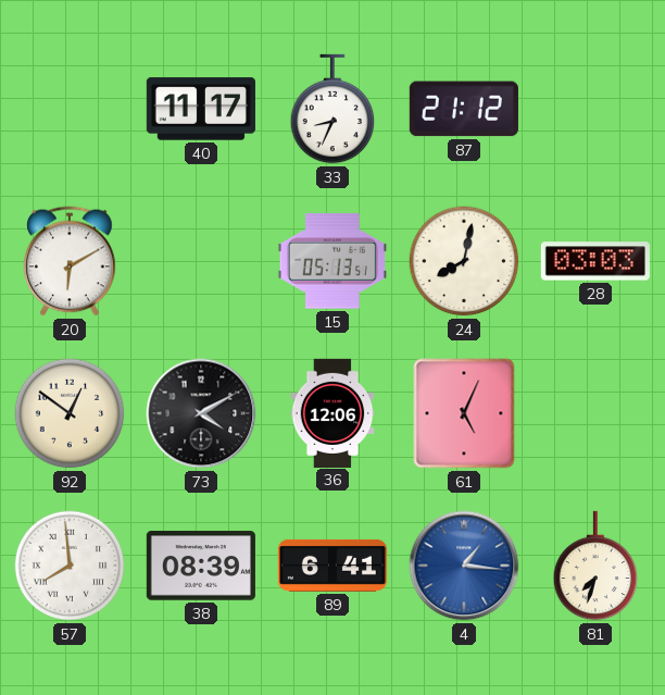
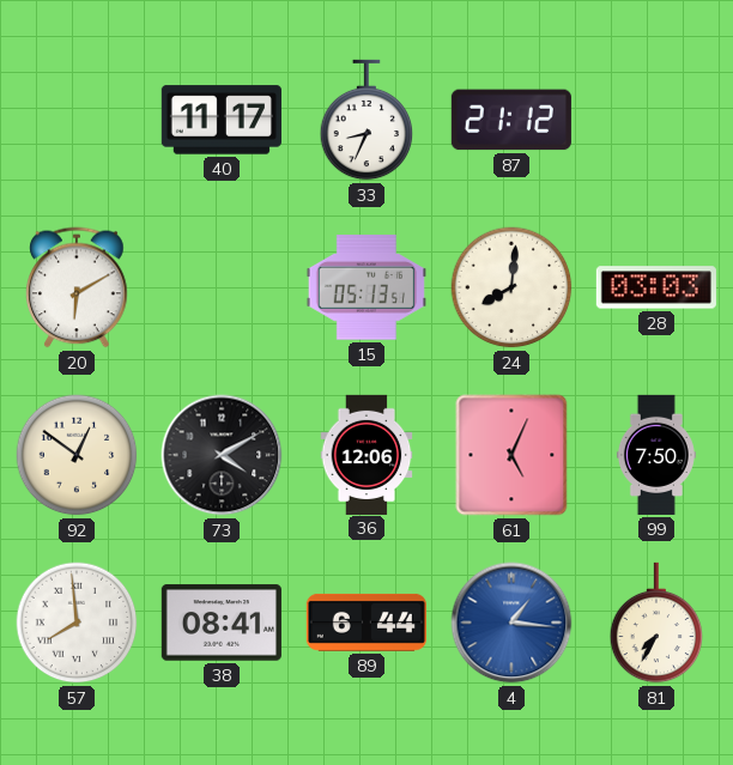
24: 8:02 -> 8:01 (511, 287)
99: none -> 7:50 (656, 455)
38: 08:39 -> 08:41 (222, 623)
89: 6:41 -> 6:44 (366, 623)
81: 7:33 -> 7:35 (656, 623)
